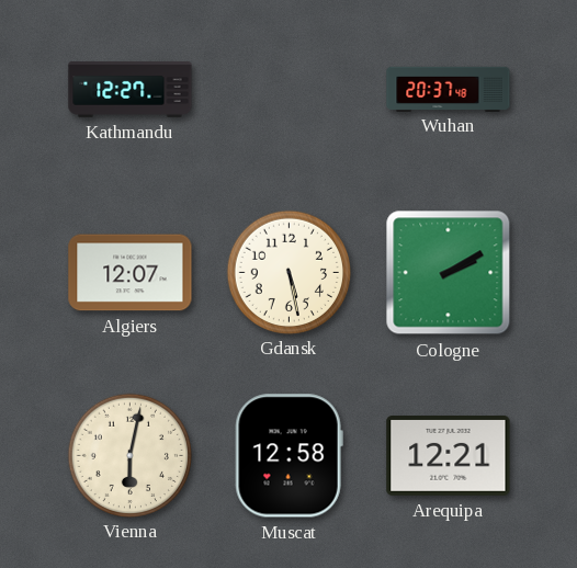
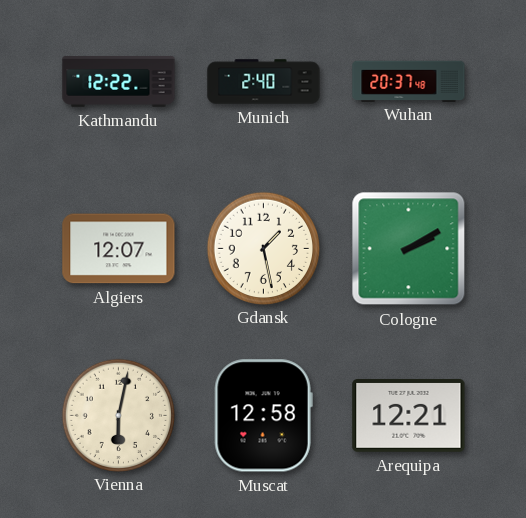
Kathmandu: 12:27 -> 12:22 (119, 82)
Munich: none -> 2:40 (264, 82)
Gdansk: 5:28 -> 1:28 (263, 248)
